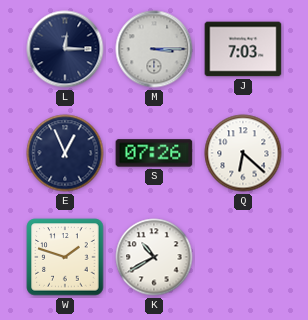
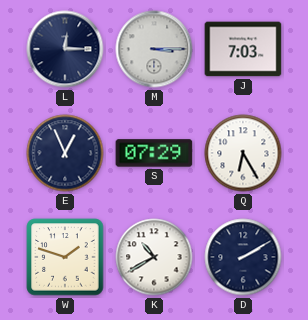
S: 07:26 -> 07:29 (154, 153)
Q: 6:22 -> 6:25 (243, 153)
D: none -> 2:10 (243, 257)
